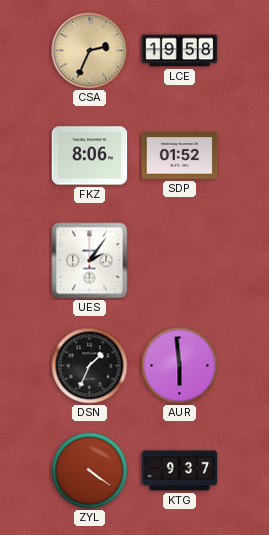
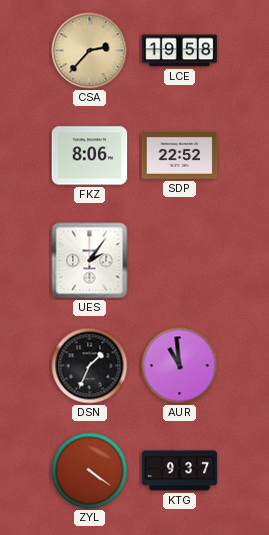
CSA: 2:34 -> 2:37 (90, 51)
SDP: 01:52 -> 22:52 (180, 156)
AUR: 5:59 -> 10:59 (180, 366)
